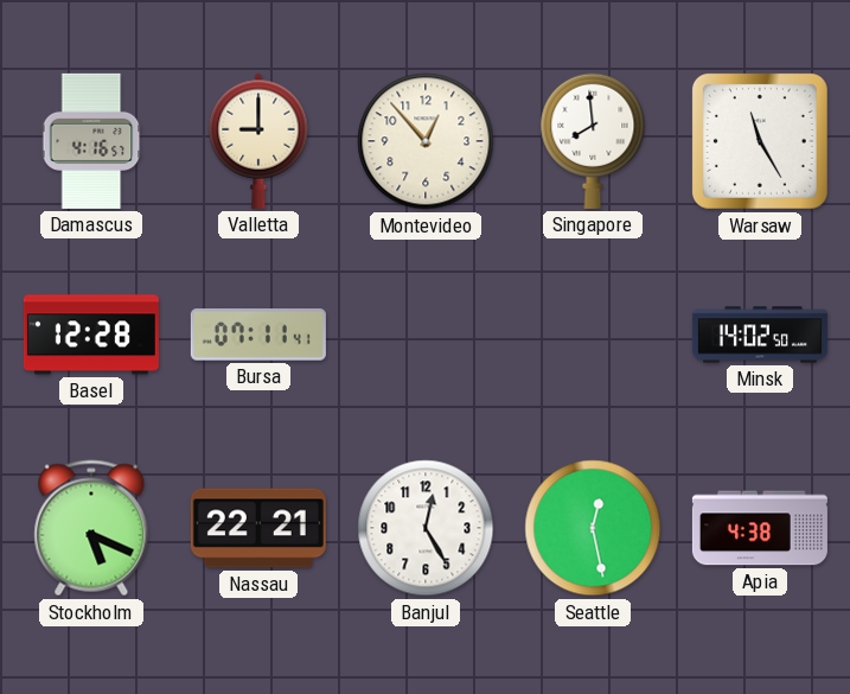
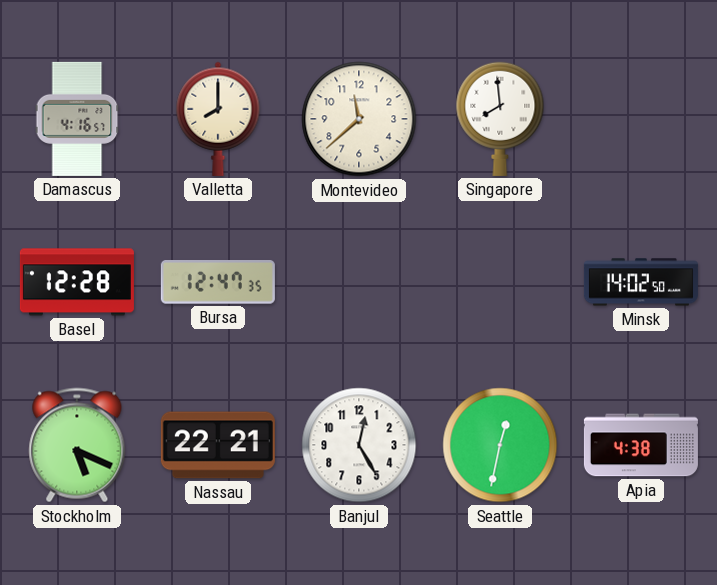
Valletta: 9:00 -> 8:00 (218, 119)
Montevideo: 12:53 -> 11:38 (359, 119)
Warsaw: 11:25 -> none (760, 141)
Bursa: 07:11 -> 12:47 (218, 283)
Seattle: 12:28 -> 12:32 (500, 445)
